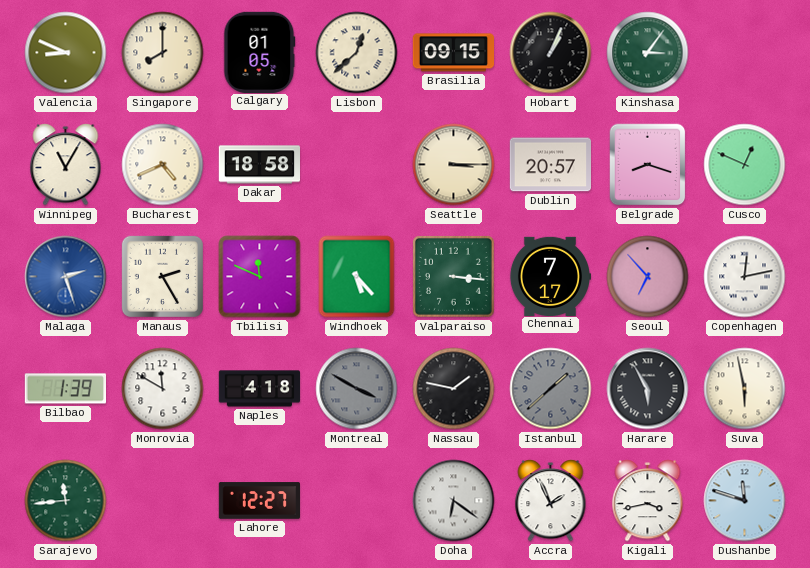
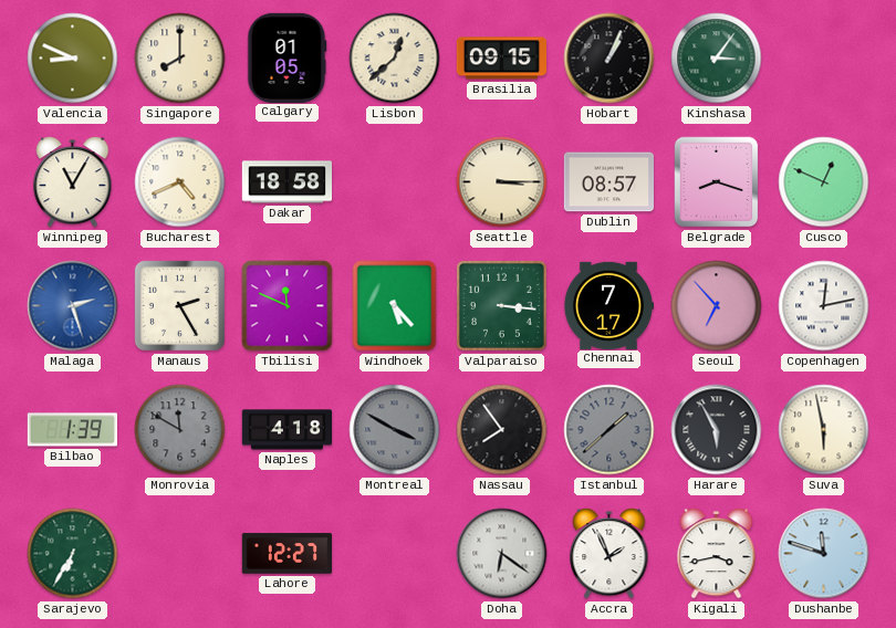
Dublin: 20:57 -> 08:57 (608, 182)
Monrovia dial: white -> grey (180, 430)
Nassau: 1:47 -> 7:54 (502, 430)
Sarajevo: 11:44 -> 6:35 (73, 554)
